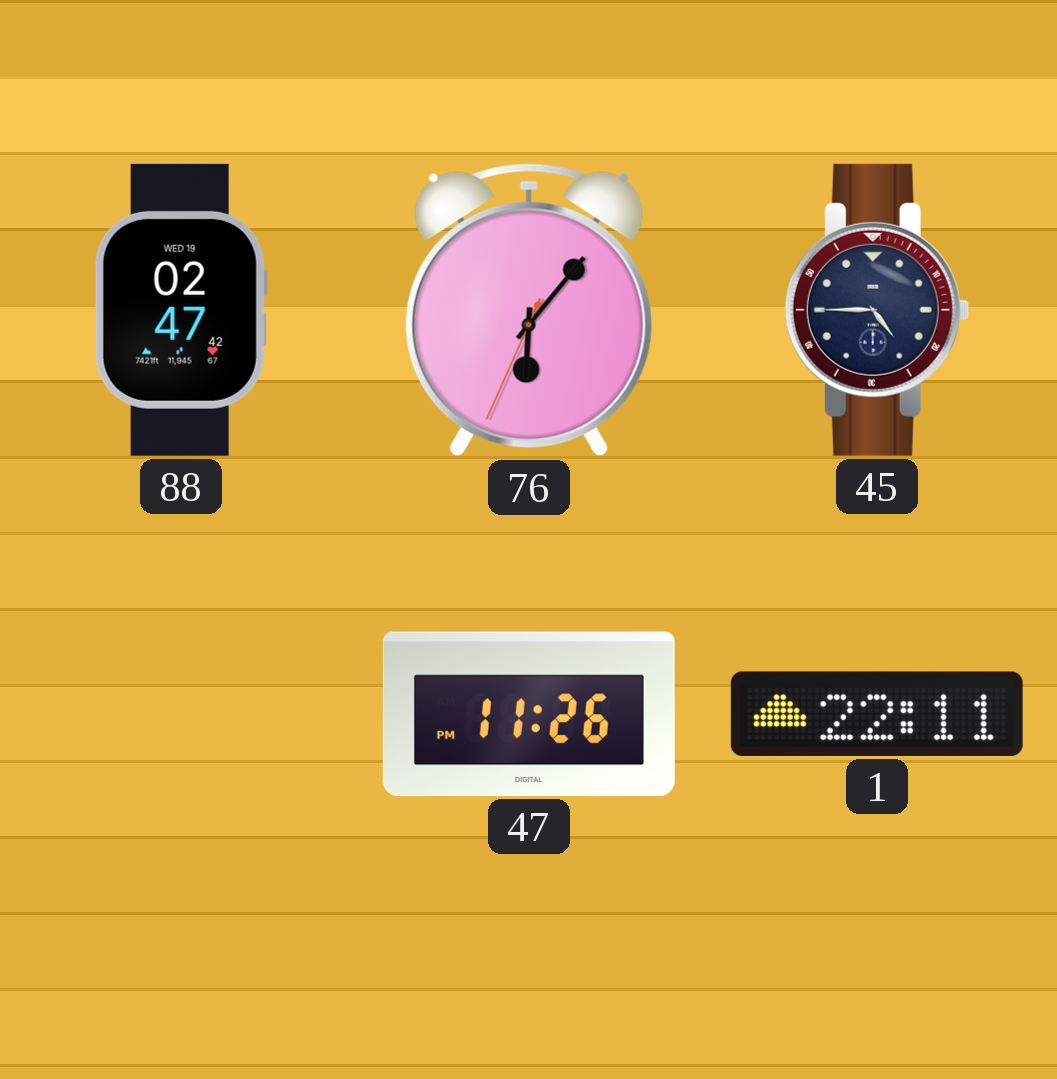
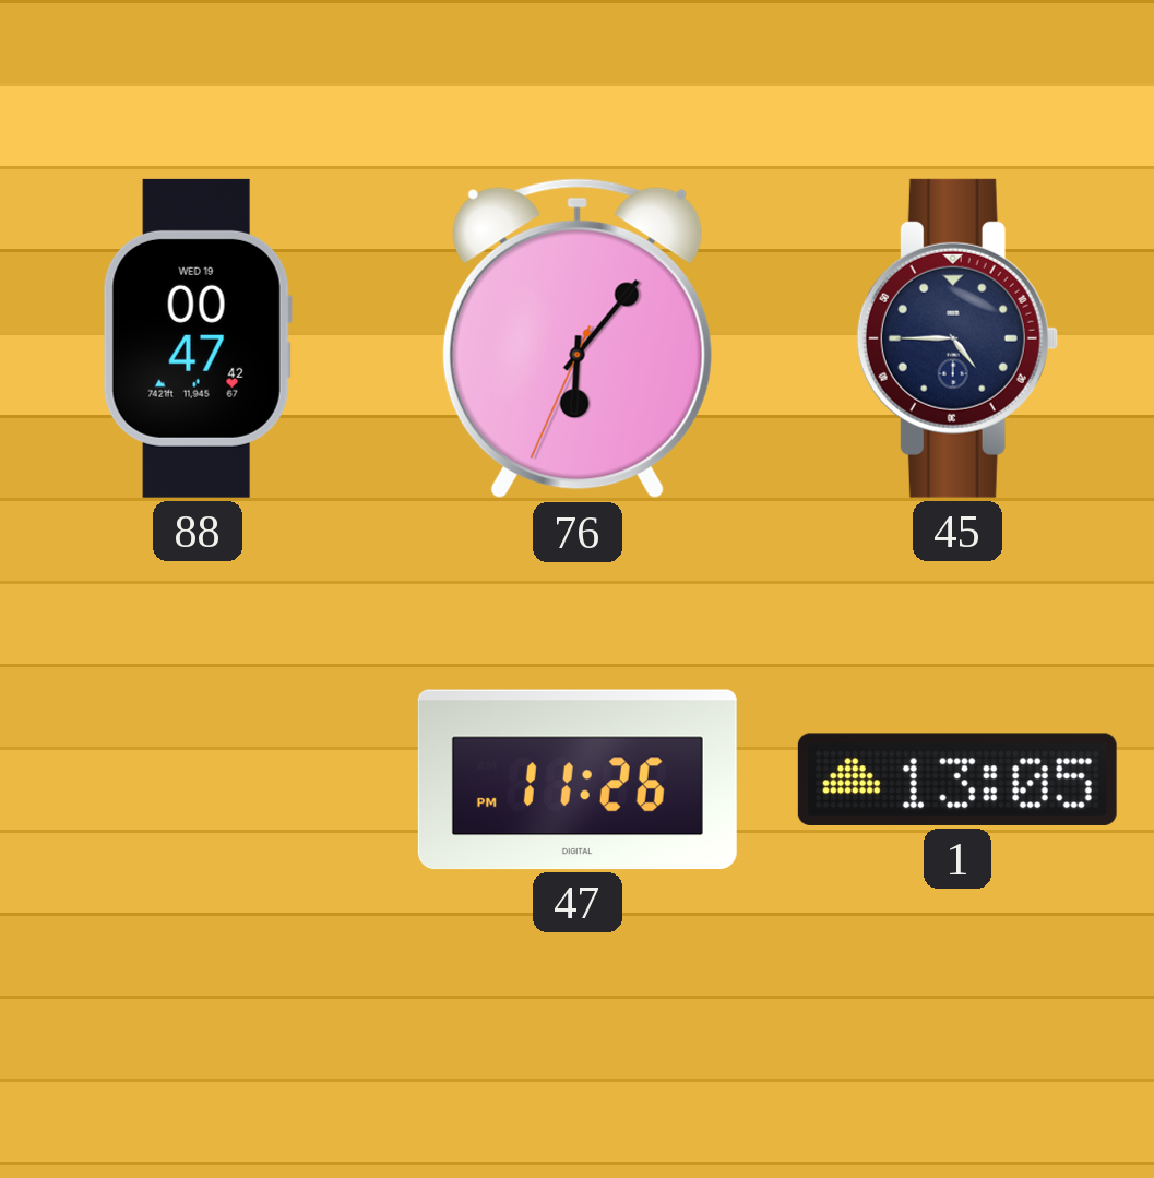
88: 02:47 -> 00:47 (198, 338)
1: 22:11 -> 13:05 (957, 780)
